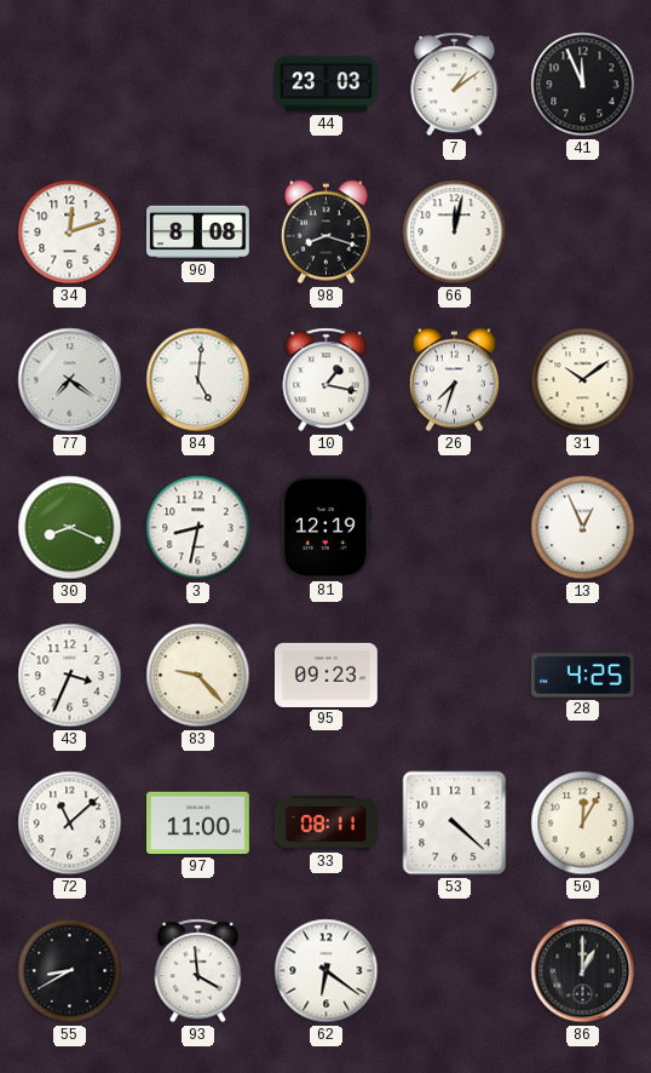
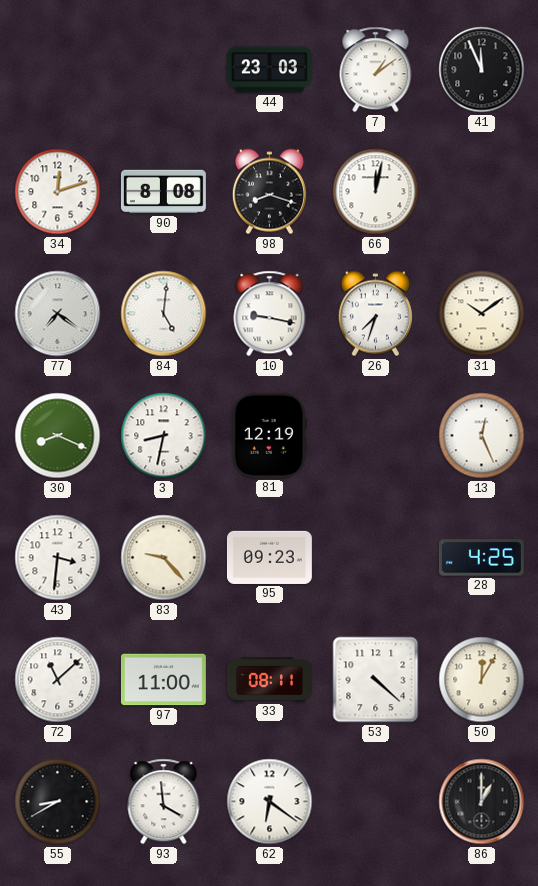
10: 1:17 -> 9:17 (270, 314)
13: 12:56 -> 12:26 (482, 436)
43: 3:34 -> 3:31 (58, 558)
